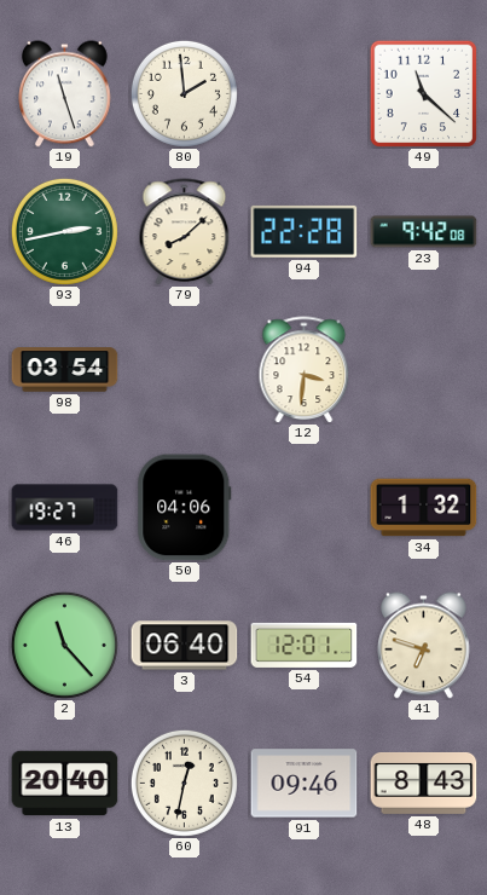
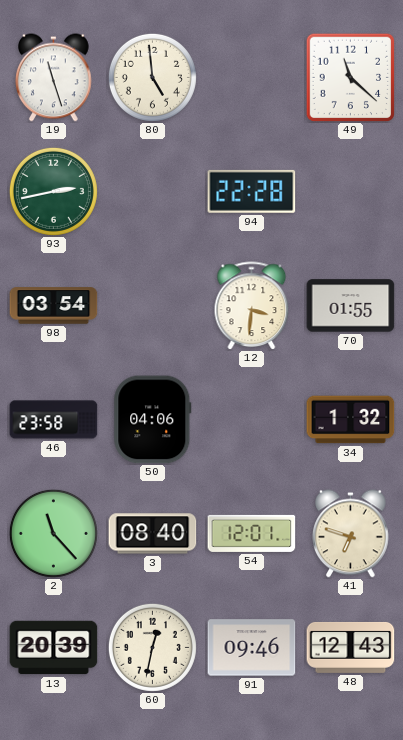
80: 1:59 -> 4:59 (152, 77)
79: 8:08 -> none (185, 231)
23: 9:42 -> none (424, 232)
70: none -> 01:55 (351, 306)
46: 19:27 -> 23:58 (54, 420)
3: 06:40 -> 08:40 (153, 534)
13: 20:40 -> 20:39 (54, 648)
48: 8:43 -> 12:43 (351, 647)
